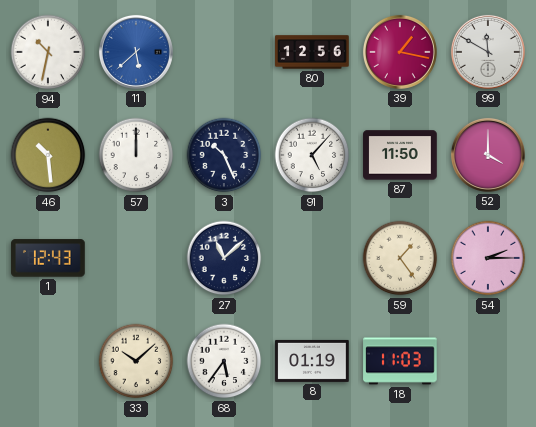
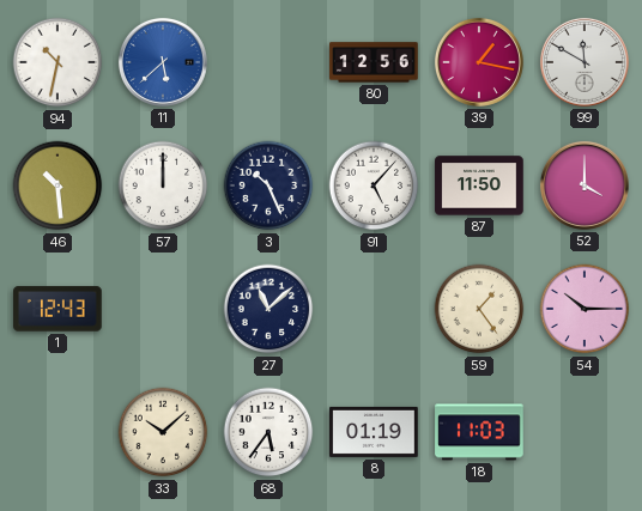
54: 2:15 -> 10:15 (585, 309)
